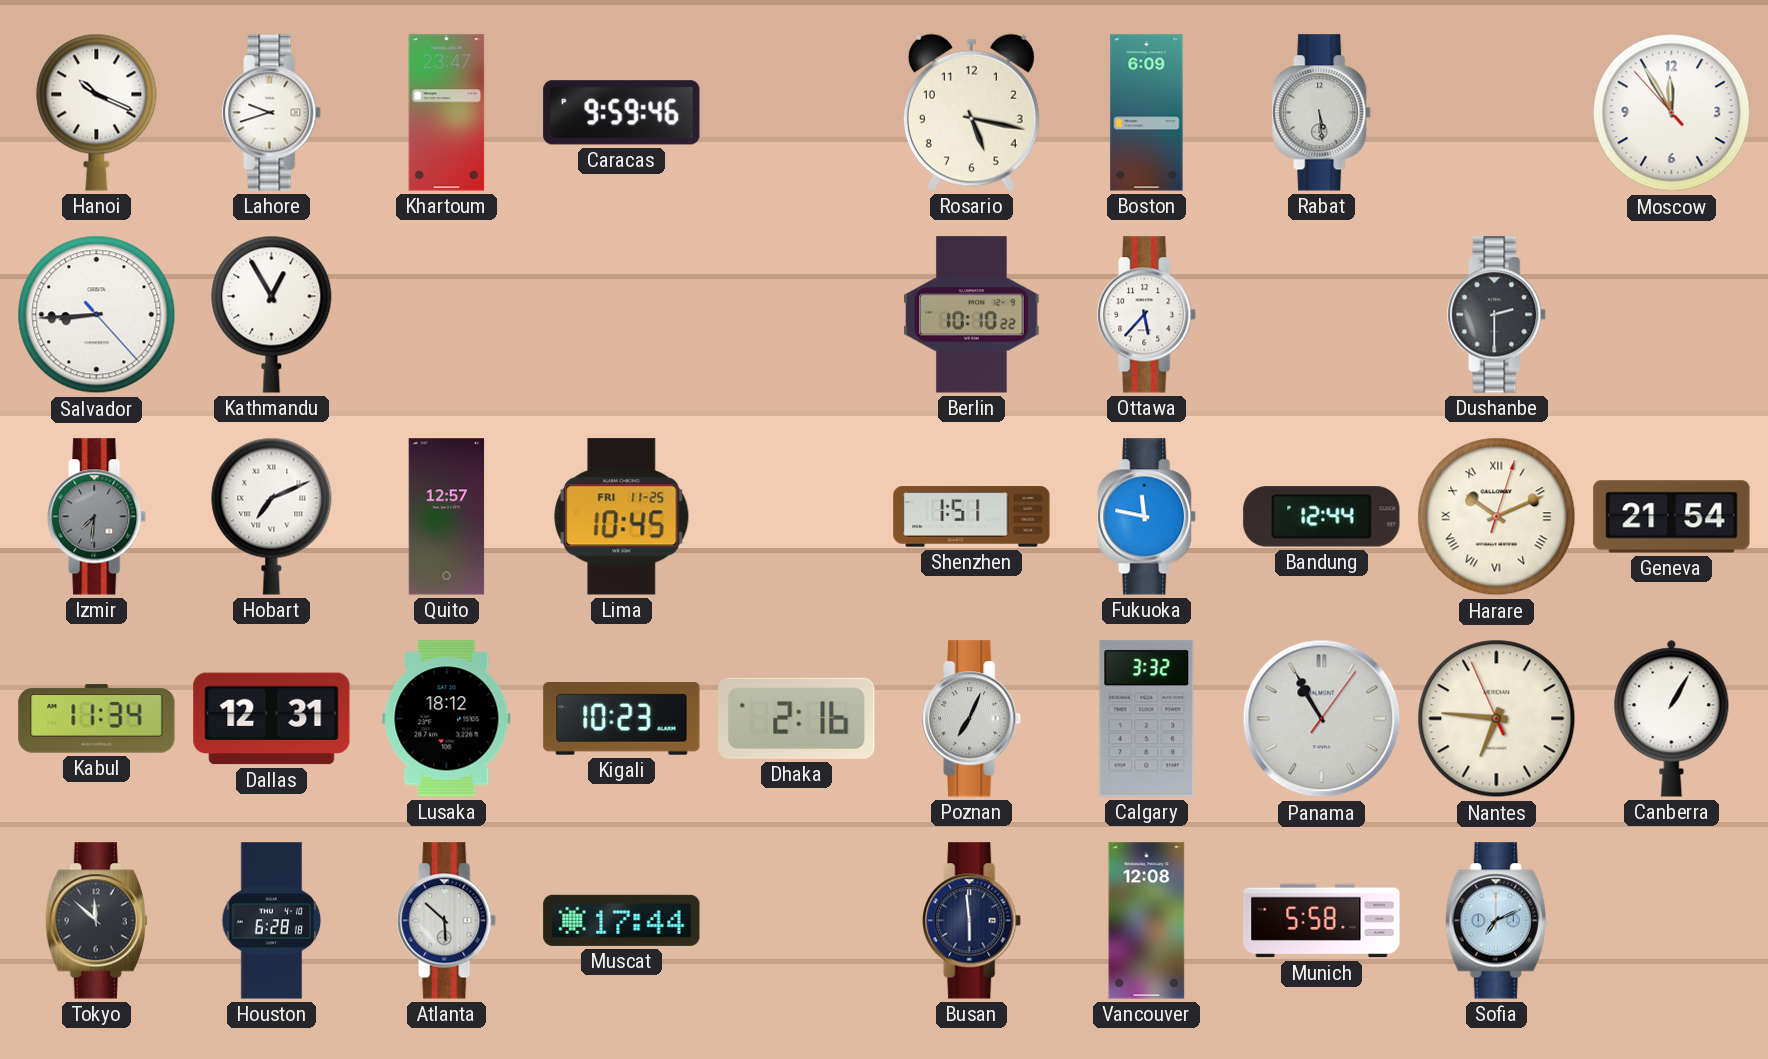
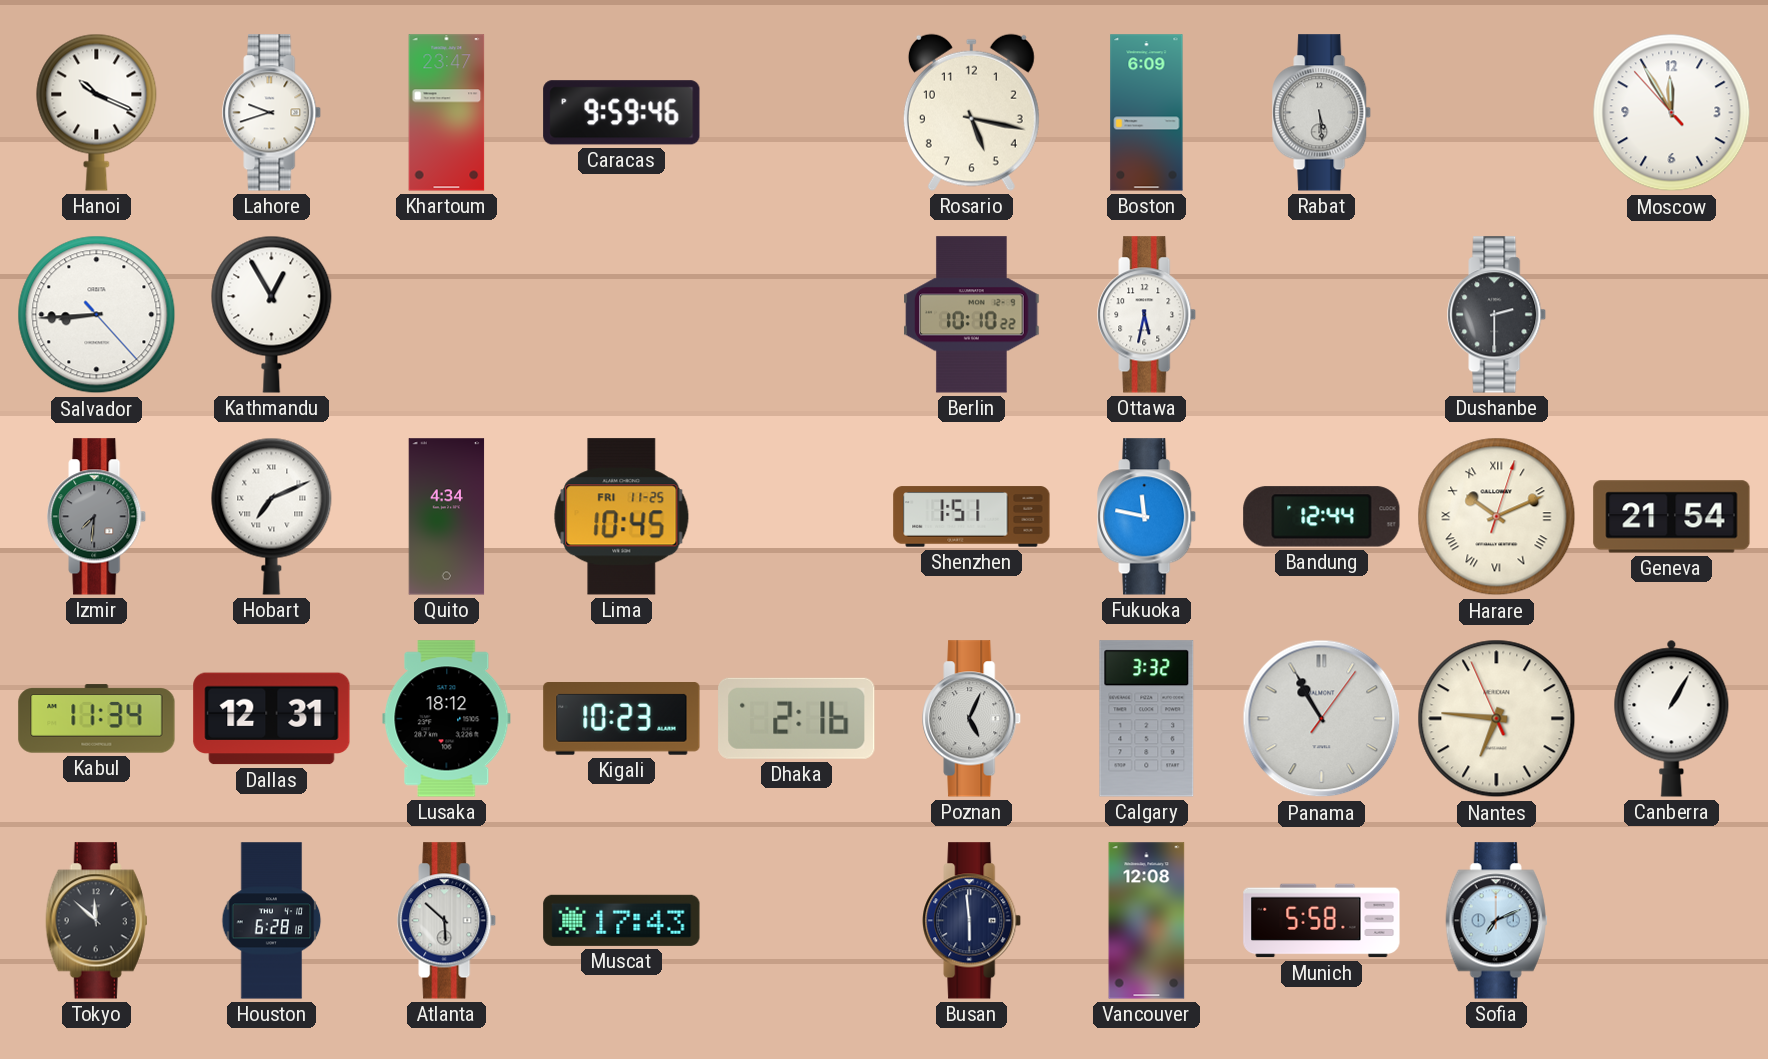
Ottawa: 5:37 -> 5:32 (1147, 315)
Quito: 12:57 -> 4:34 (447, 517)
Poznan: 7:04 -> 5:04 (972, 719)
Muscat: 17:44 -> 17:43 (622, 920)
